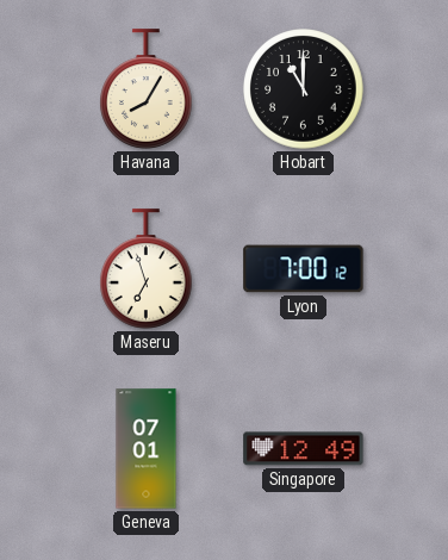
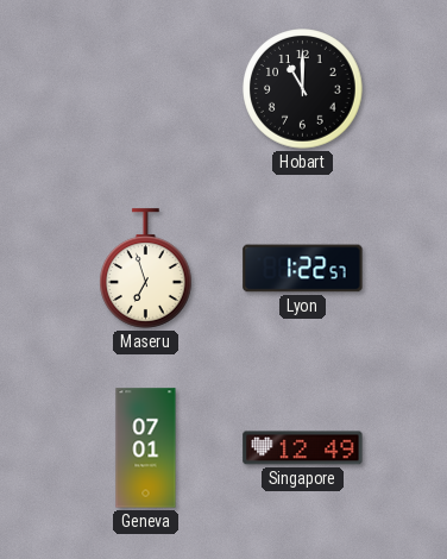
Havana: 8:05 -> none (147, 89)
Lyon: 7:00 -> 1:22 (303, 269)
